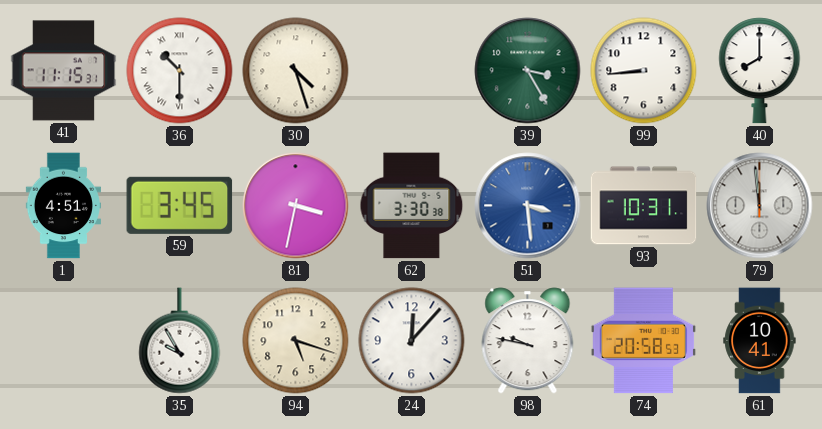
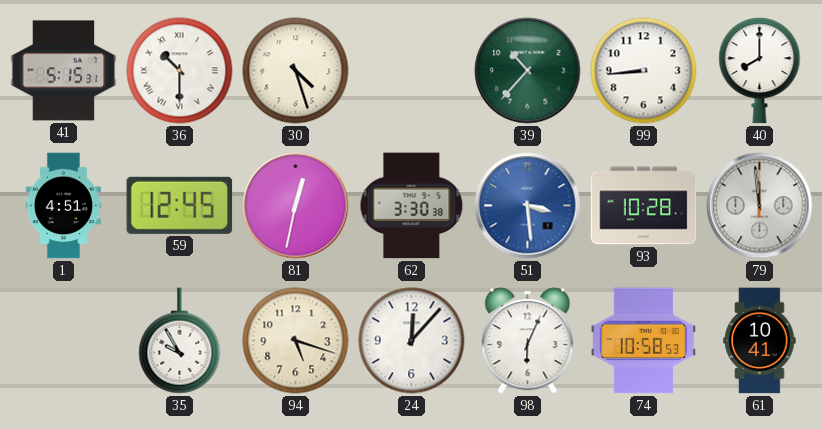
41: 11:15 -> 5:15 (64, 71)
39: 3:25 -> 10:37 (528, 71)
59: 3:45 -> 12:45 (180, 205)
81: 3:32 -> 12:32 (296, 206)
93: 10:31 -> 10:28 (644, 206)
98: 9:47 -> 6:04 (528, 341)
74: 20:58 -> 10:58 (643, 341)
